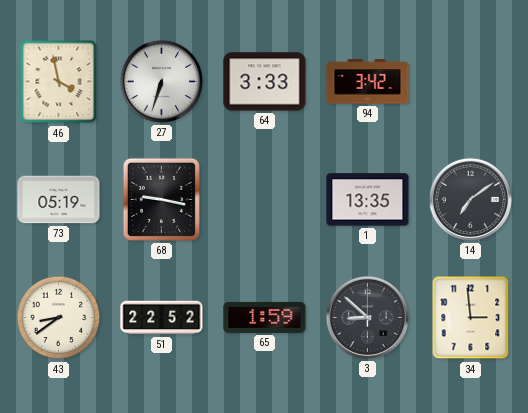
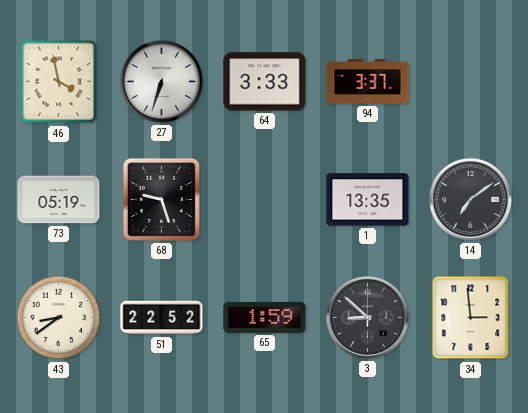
94: 3:42 -> 3:37 (368, 82)
68: 9:17 -> 9:27 (161, 199)
